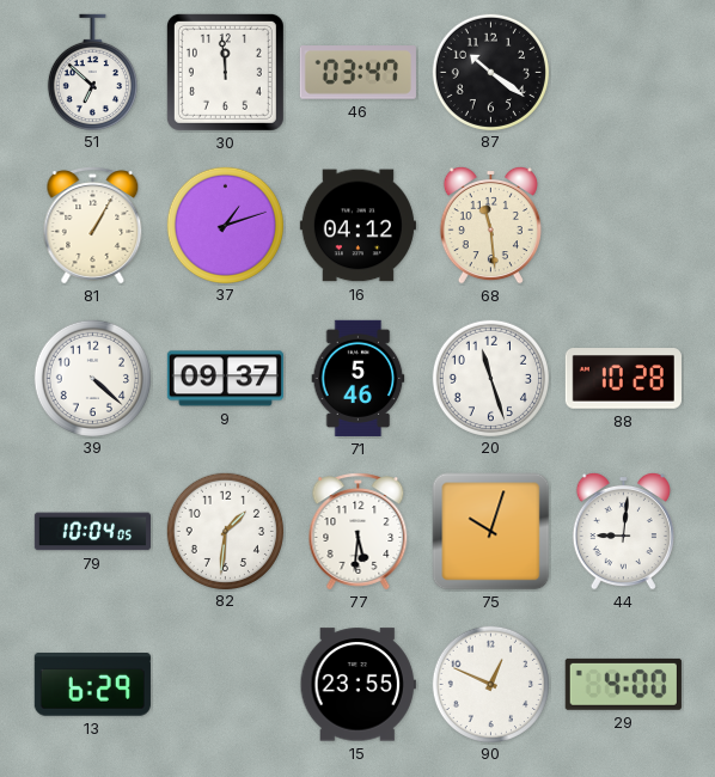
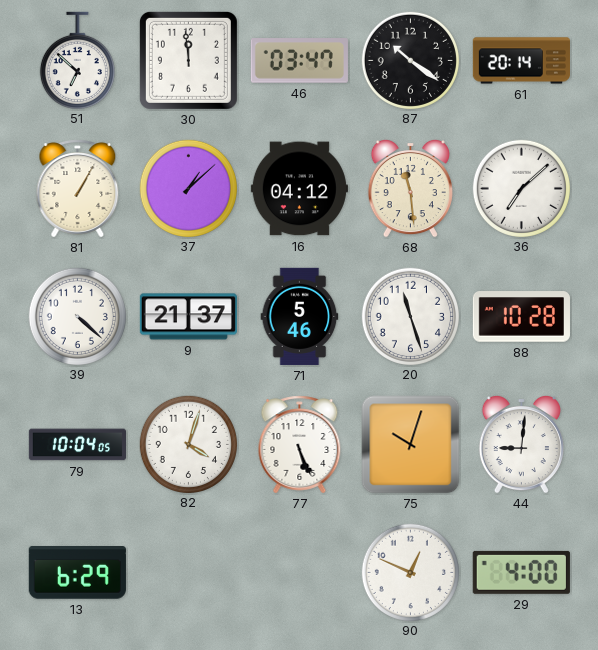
61: none -> 20:14 (521, 61)
37: 1:12 -> 1:08 (188, 188)
36: none -> 7:08 (521, 188)
9: 09:37 -> 21:37 (188, 317)
82: 1:31 -> 4:03 (188, 444)
77: 5:31 -> 5:26 (300, 445)
15: 23:55 -> none (357, 685)
